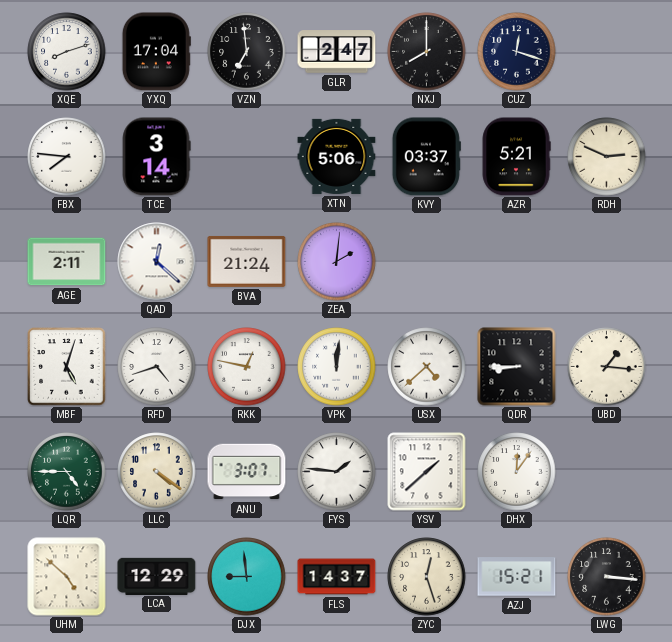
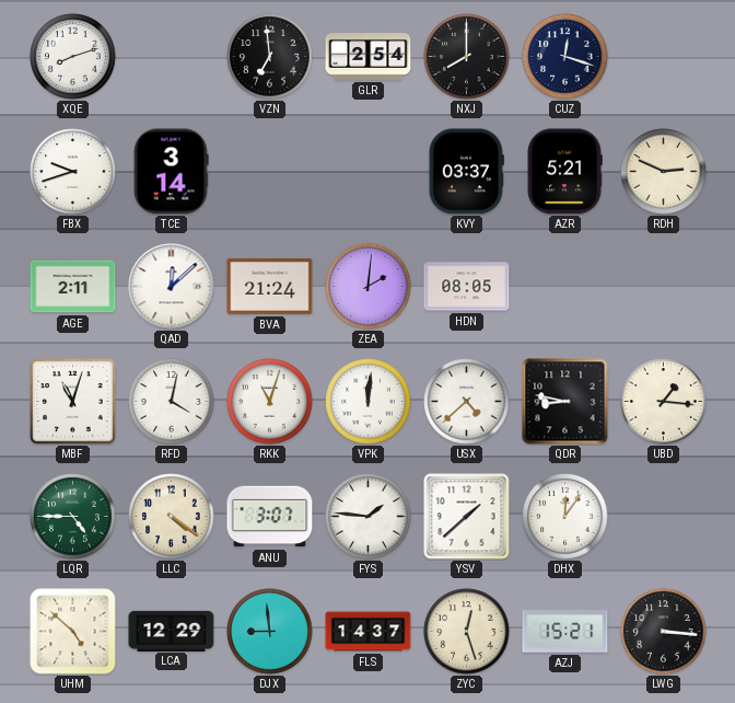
YXQ: 17:04 -> none (156, 52)
GLR: 2:47 -> 2:54 (369, 57)
FBX: 7:46 -> 9:42 (73, 172)
XTN: 5:06 -> none (337, 156)
QAD: 12:22 -> 12:08 (172, 287)
HDN: none -> 08:05 (467, 287)
MBF: 5:03 -> 11:03 (73, 402)
RFD: 4:42 -> 4:02 (172, 402)
RKK: 12:47 -> 11:03 (270, 402)
QDR: 8:45 -> 8:47 (565, 402)
